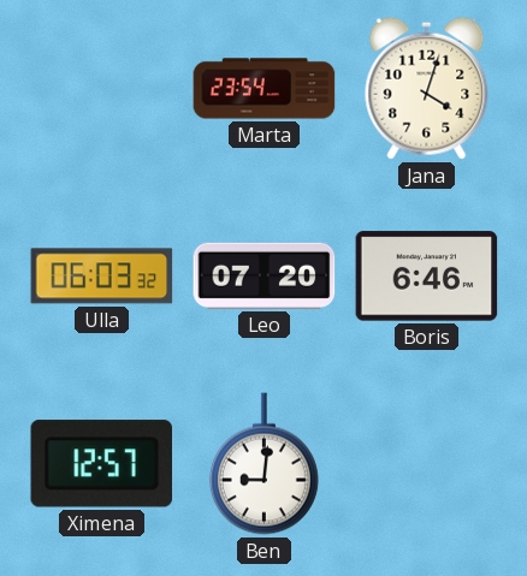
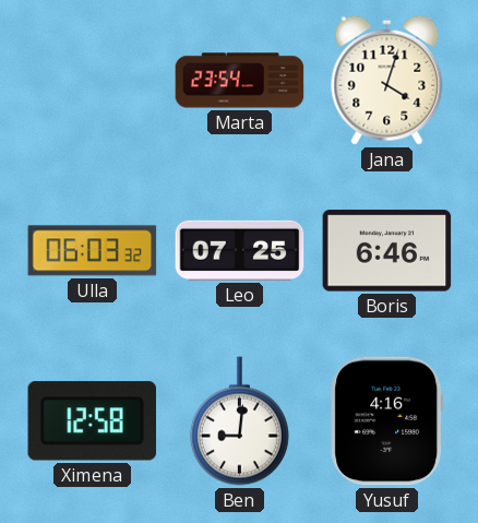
Leo: 07:20 -> 07:25 (240, 250)
Ximena: 12:57 -> 12:58 (92, 421)
Yusuf: none -> 4:16 (387, 421)
